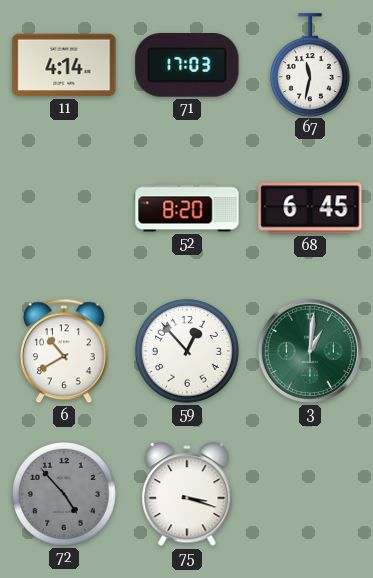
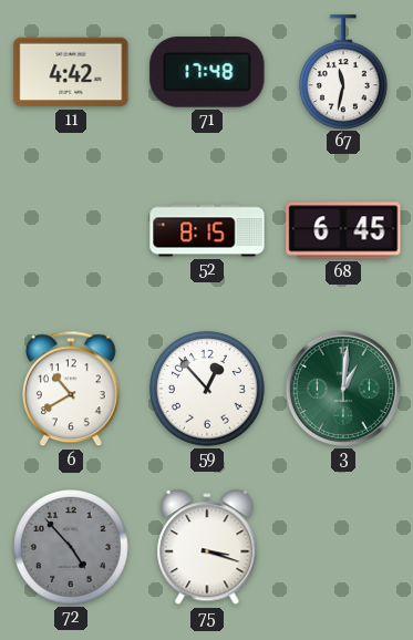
11: 4:14 -> 4:42 (71, 72)
71: 17:03 -> 17:48 (207, 72)
52: 8:20 -> 8:15 (207, 230)
